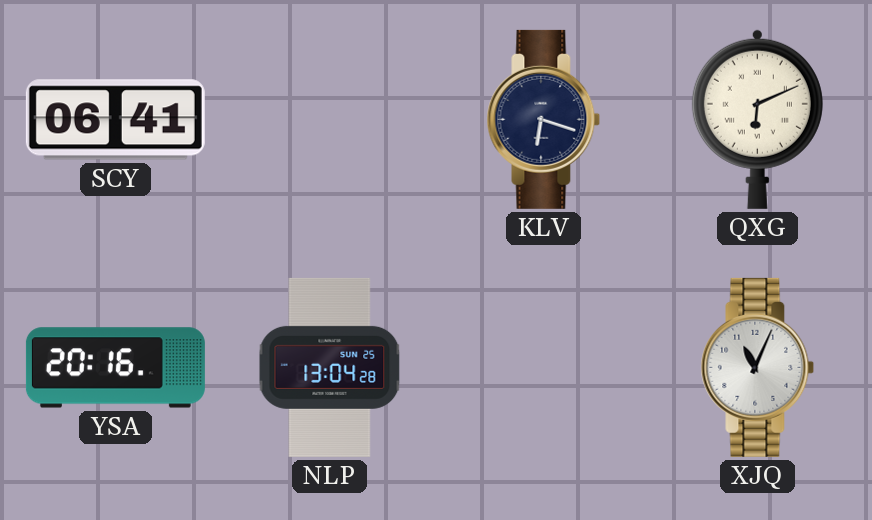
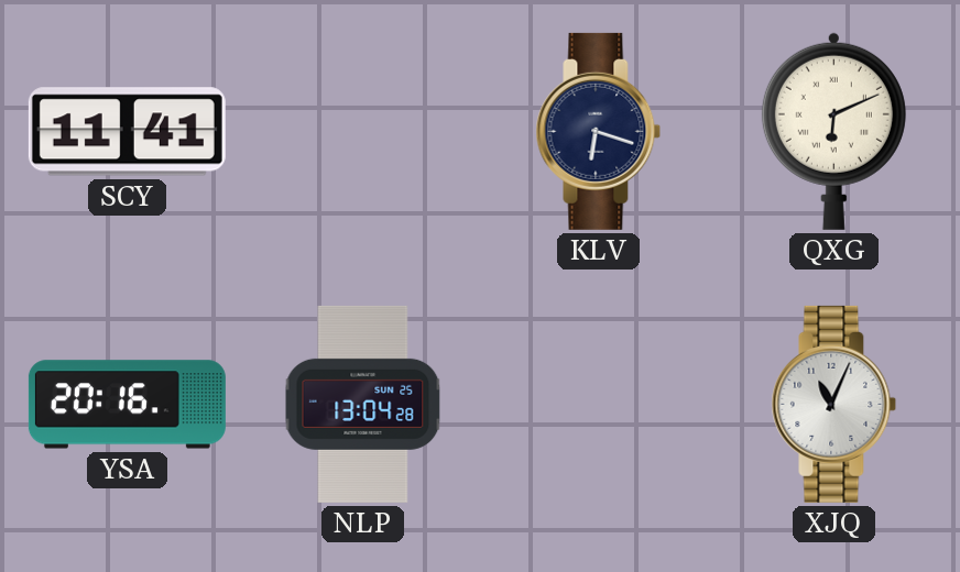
SCY: 06:41 -> 11:41 (127, 132)
